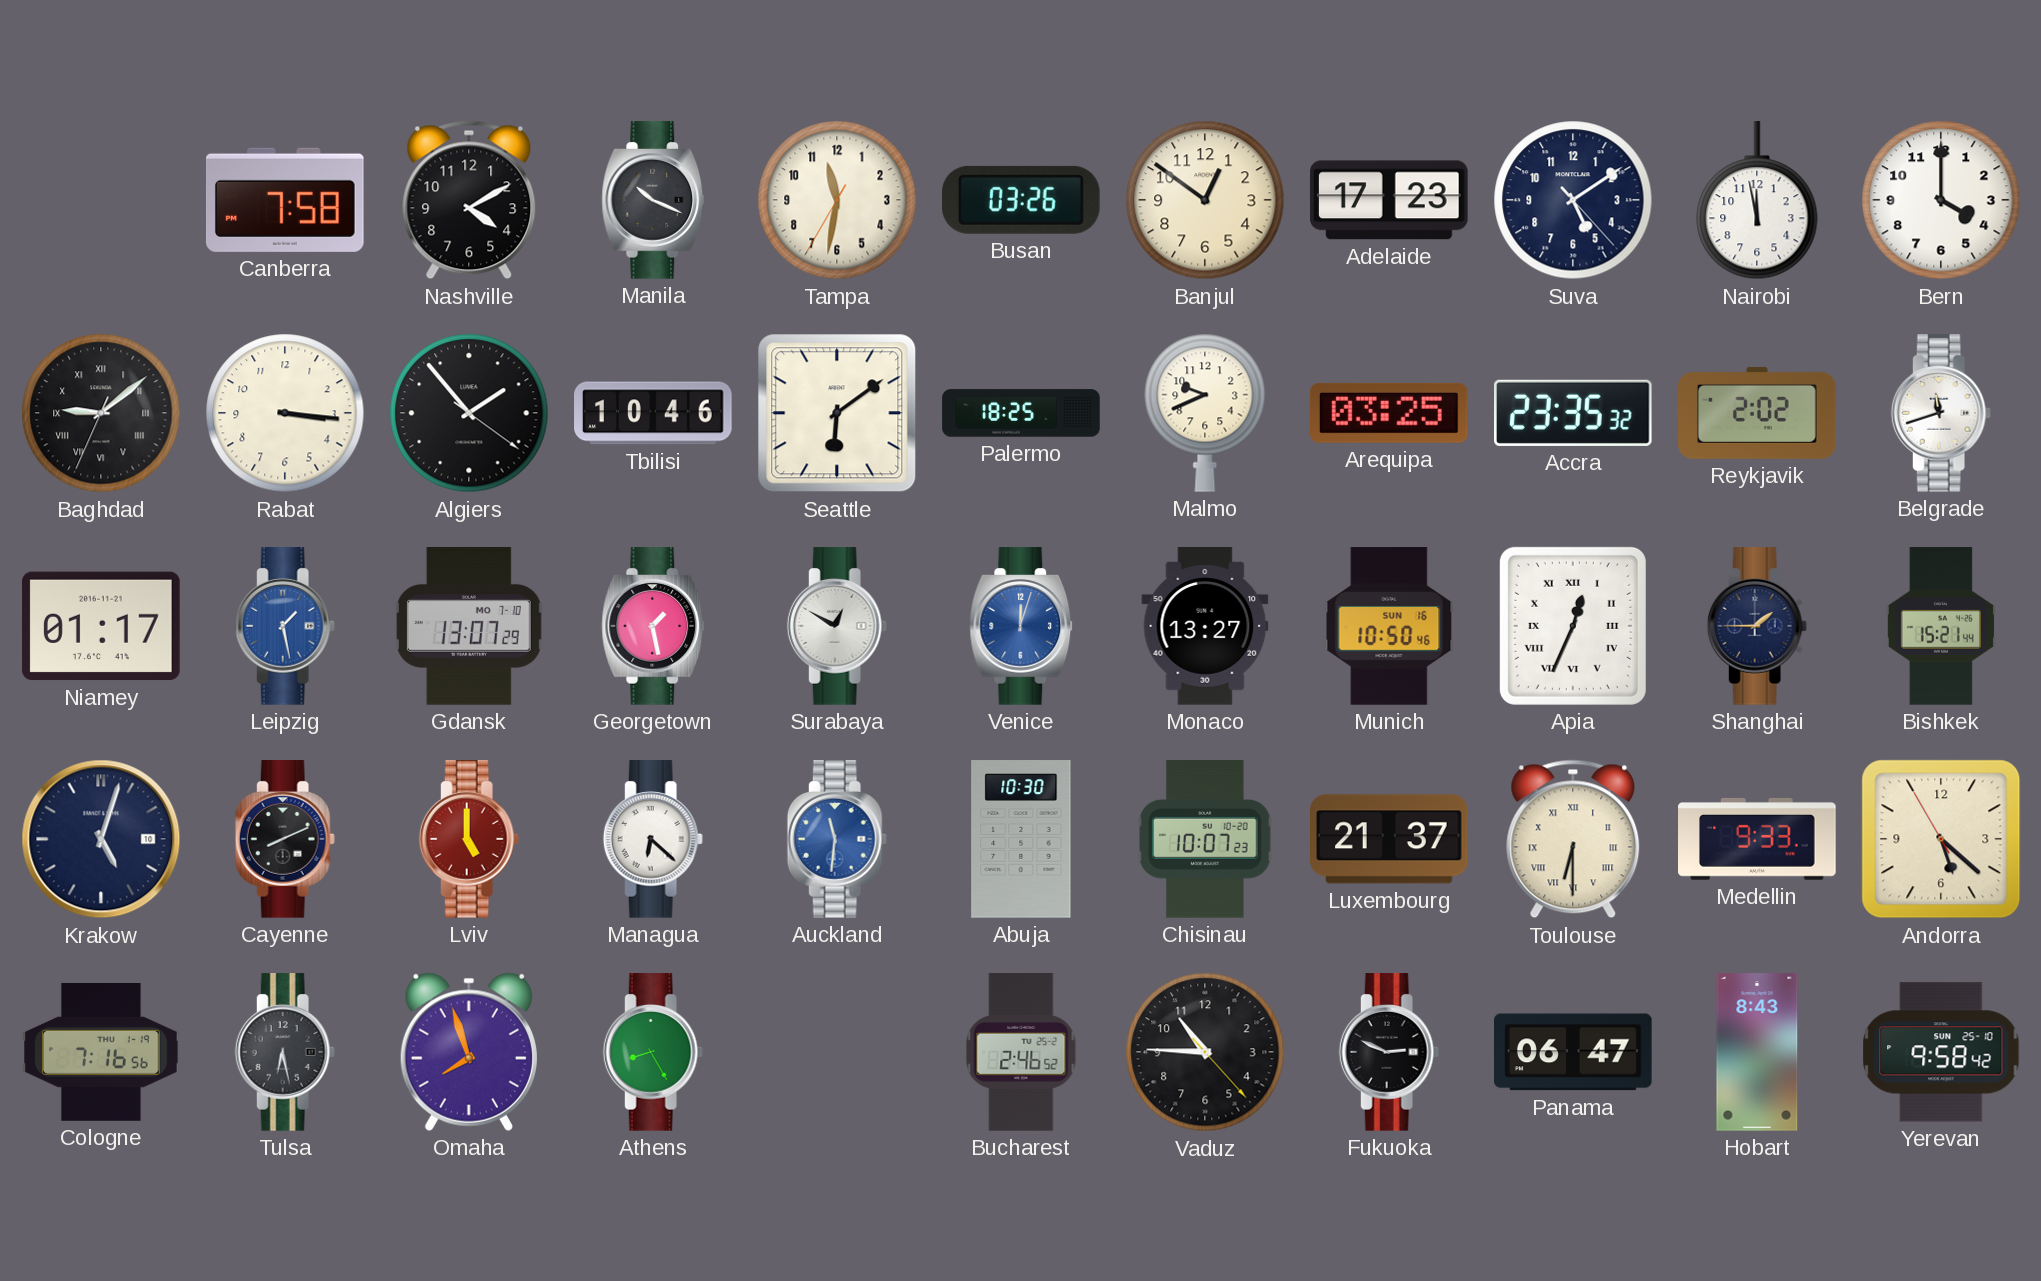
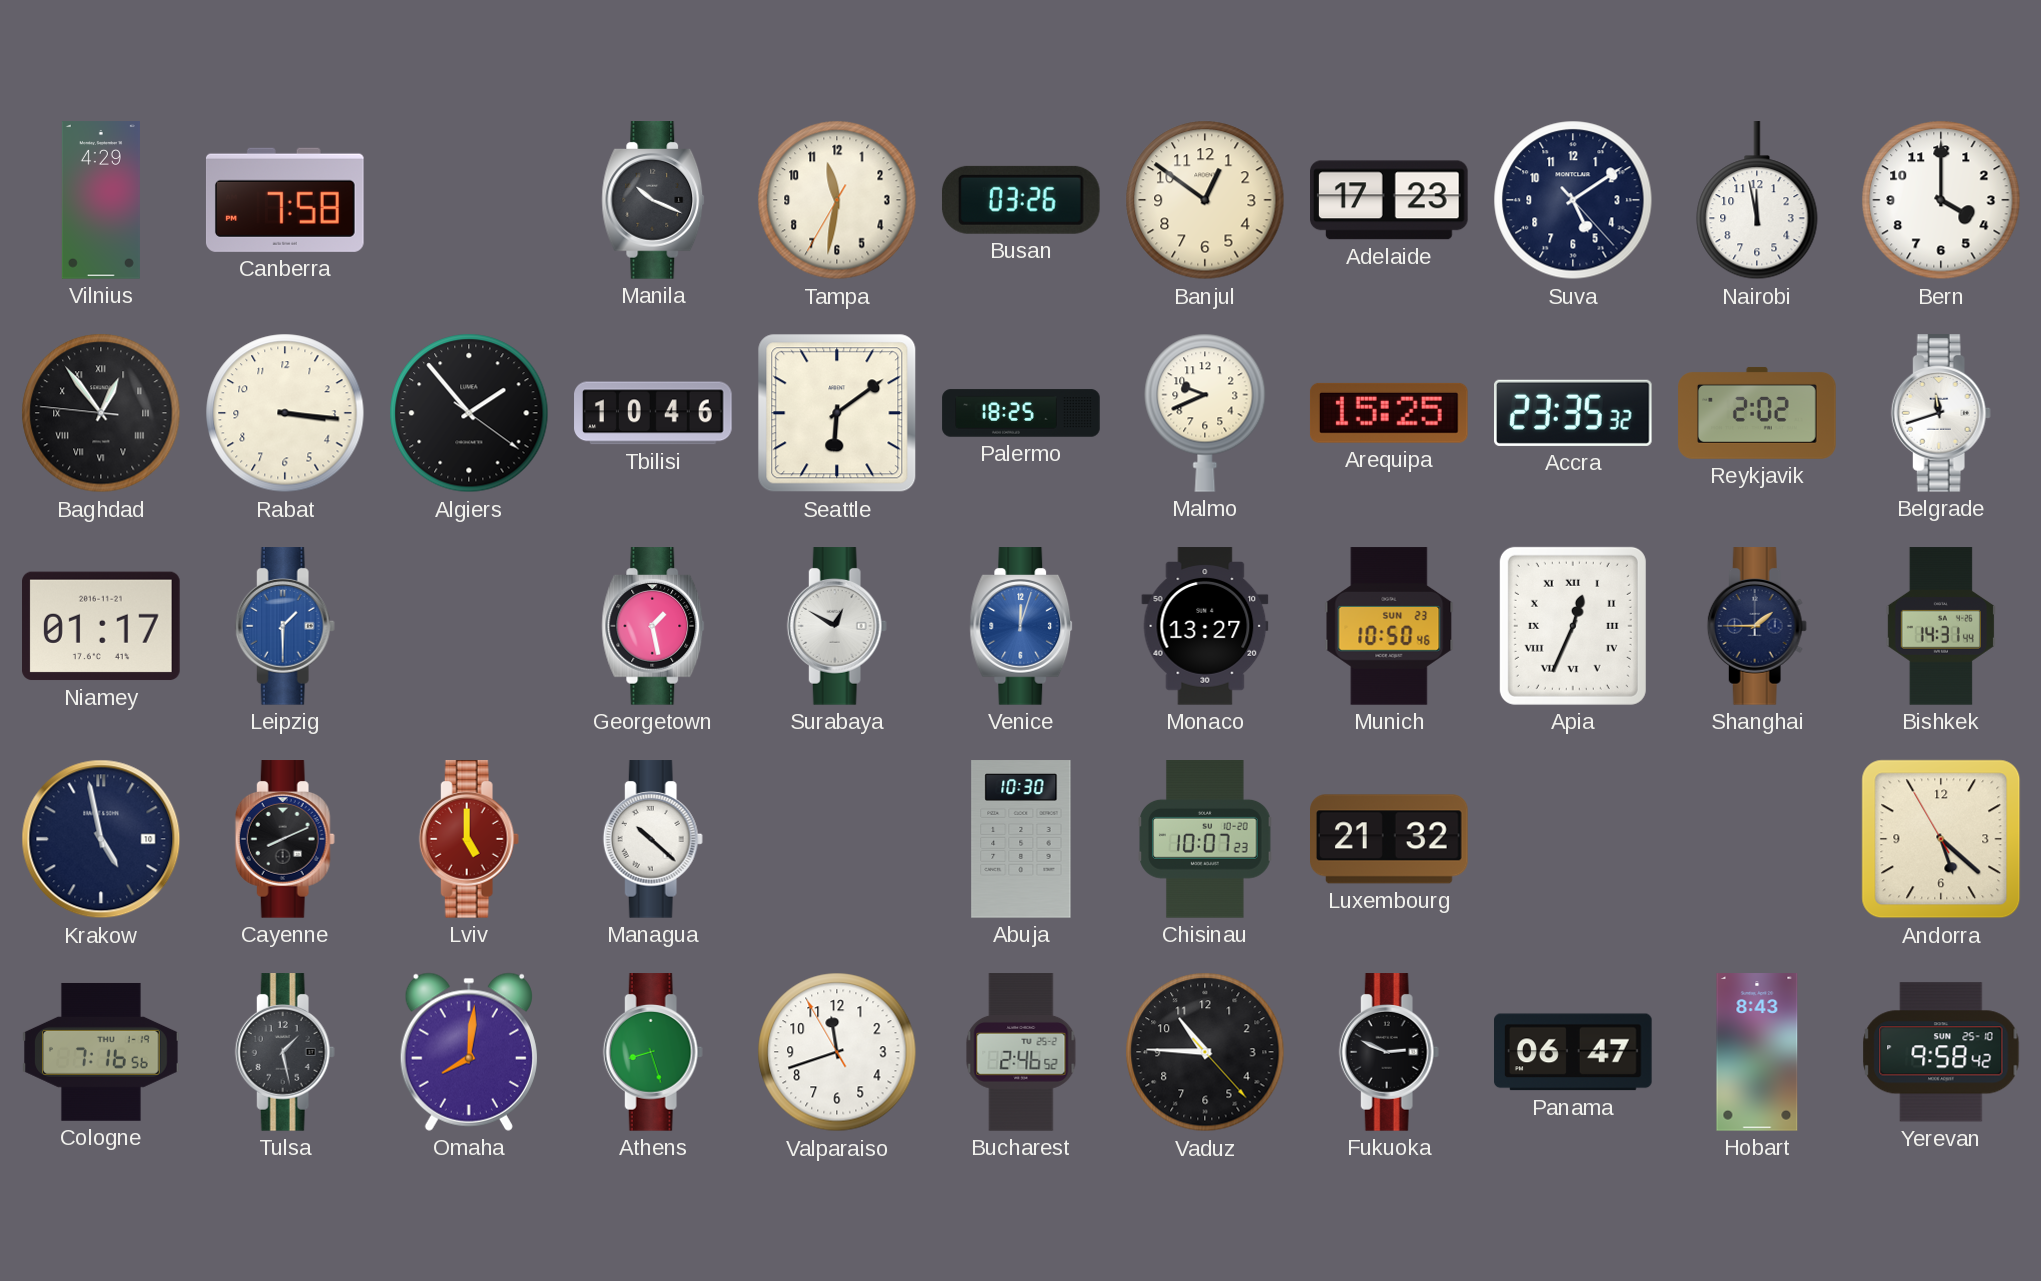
Vilnius: none -> 4:29 (101, 200)
Nashville: 4:10 -> none (469, 200)
Baghdad: 9:08 -> 12:53 (101, 413)
Arequipa: 03:25 -> 15:25 (1389, 413)
Leipzig: 1:28 -> 1:30 (285, 626)
Gdansk: 13:07 -> none (469, 627)
Munich date: SUN 16 -> SUN 23 (1389, 626)
Bishkek: 15:21 -> 14:31 (1941, 626)
Krakow: 5:03 -> 4:58 (101, 839)
Managua: 6:22 -> 10:22 (653, 839)
Auckland: 11:31 -> none (837, 839)
Luxembourg: 21:37 -> 21:32 (1389, 839)
Toulouse: 6:30 -> none (1573, 839)
Medellin: 9:33 -> none (1757, 839)
Tulsa: 6:28 -> 1:28 (285, 1052)
Omaha: 7:57 -> 8:01 (469, 1052)
Athens: 8:25 -> 8:27 (653, 1052)
Valparaiso: none -> 11:41 (837, 1052)
